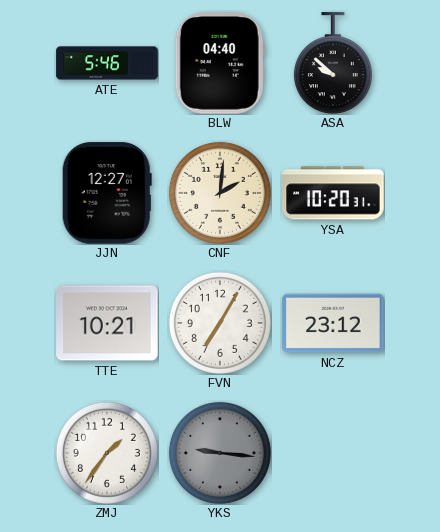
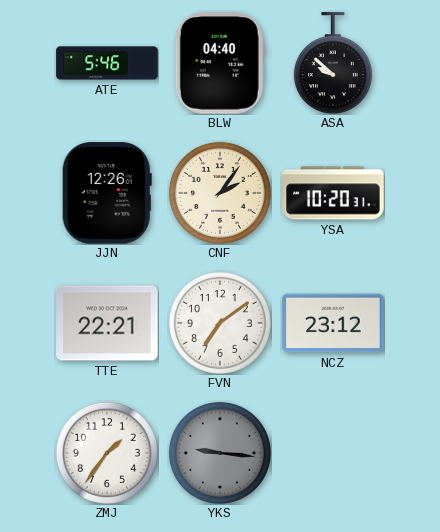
JJN: 12:27 -> 12:26 (107, 193)
CNF: 2:01 -> 2:06 (220, 193)
TTE: 10:21 -> 22:21 (107, 323)
FVN: 7:05 -> 7:09 (220, 323)
